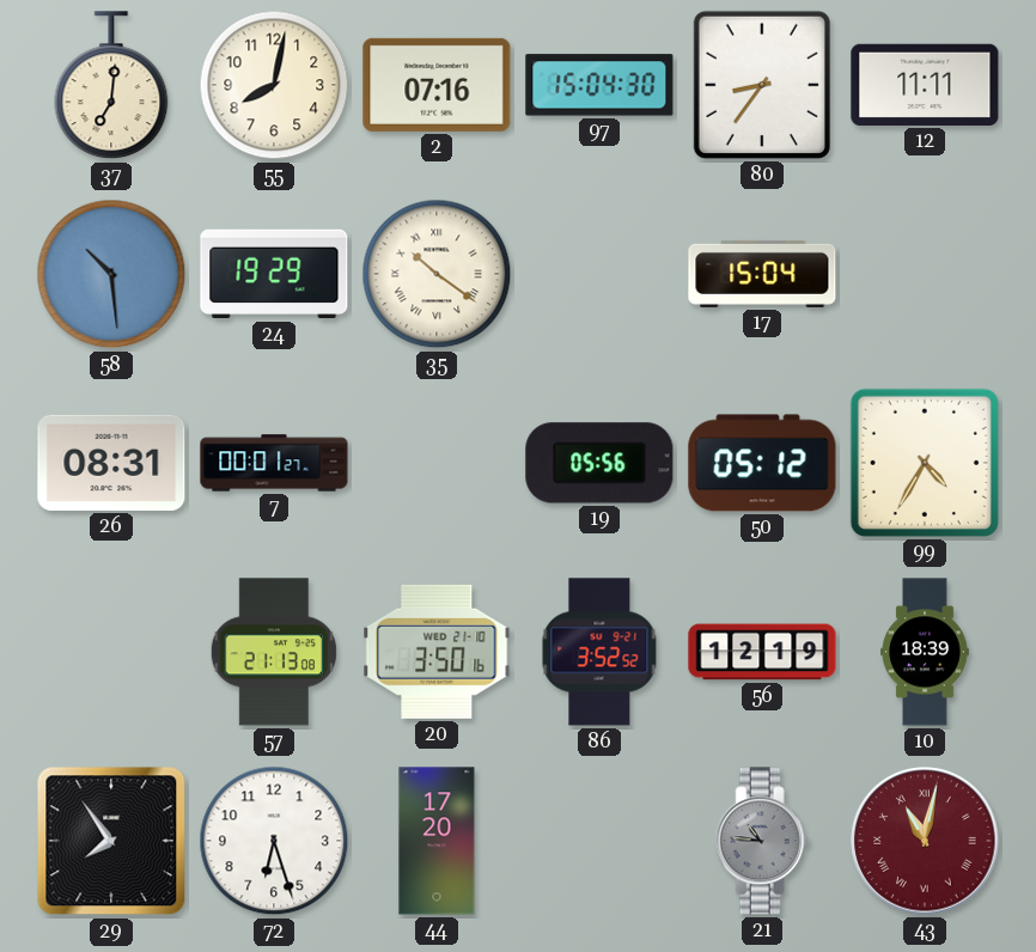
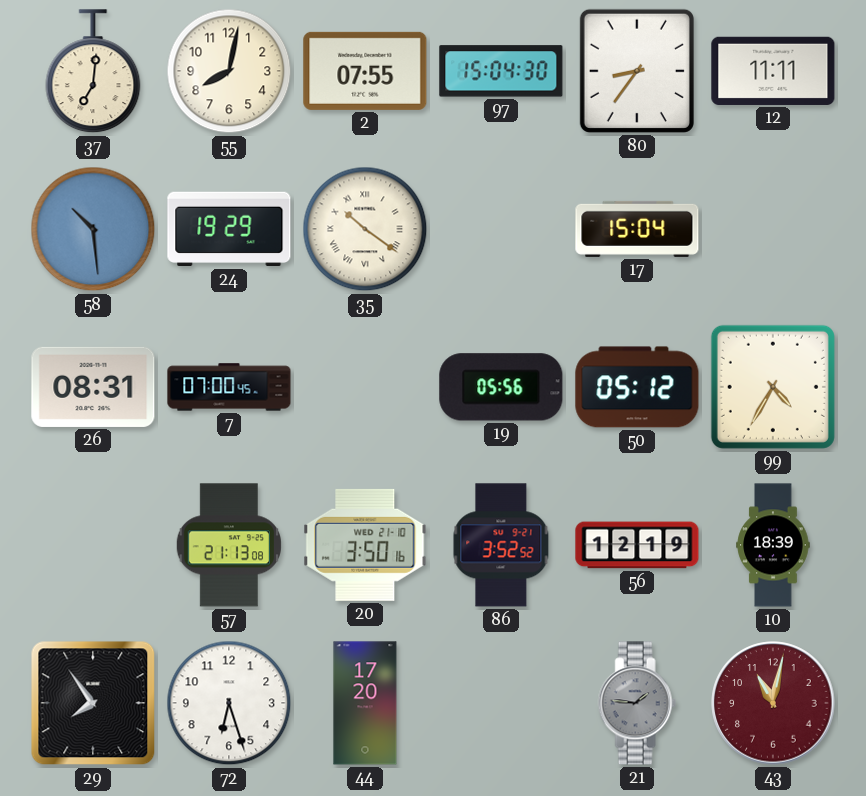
2: 07:16 -> 07:55 (365, 71)
7: 00:01 -> 07:00 (229, 387)
21: 10:46 -> 1:46 (637, 703)
43 numerals: Roman -> Arabic (773, 703)
